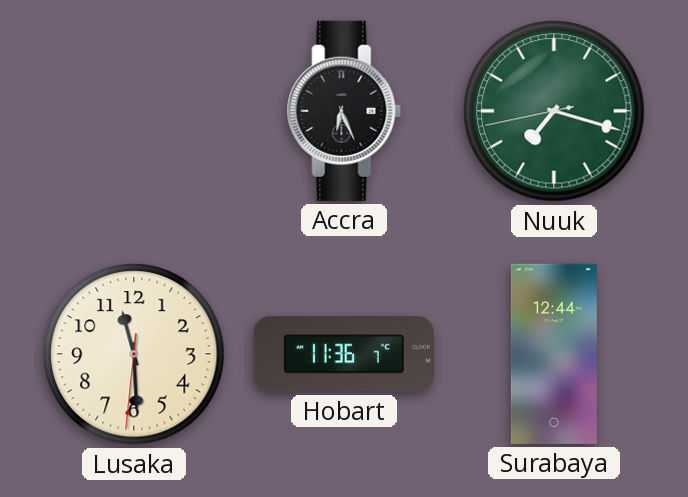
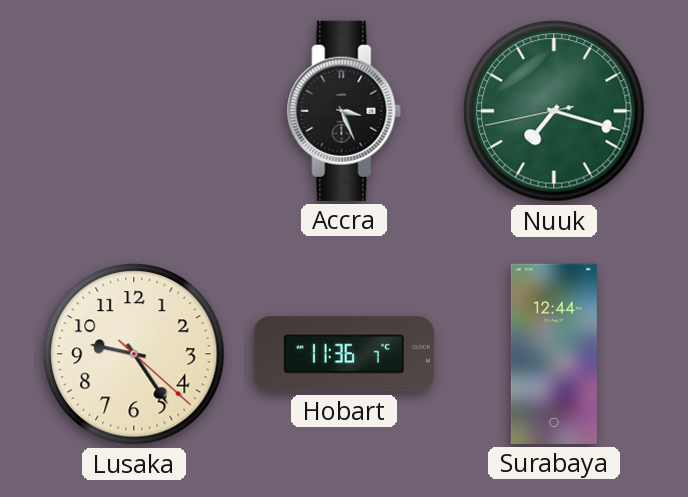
Accra: 6:26 -> 3:26 (344, 111)
Lusaka: 11:29 -> 9:24 (134, 354)
